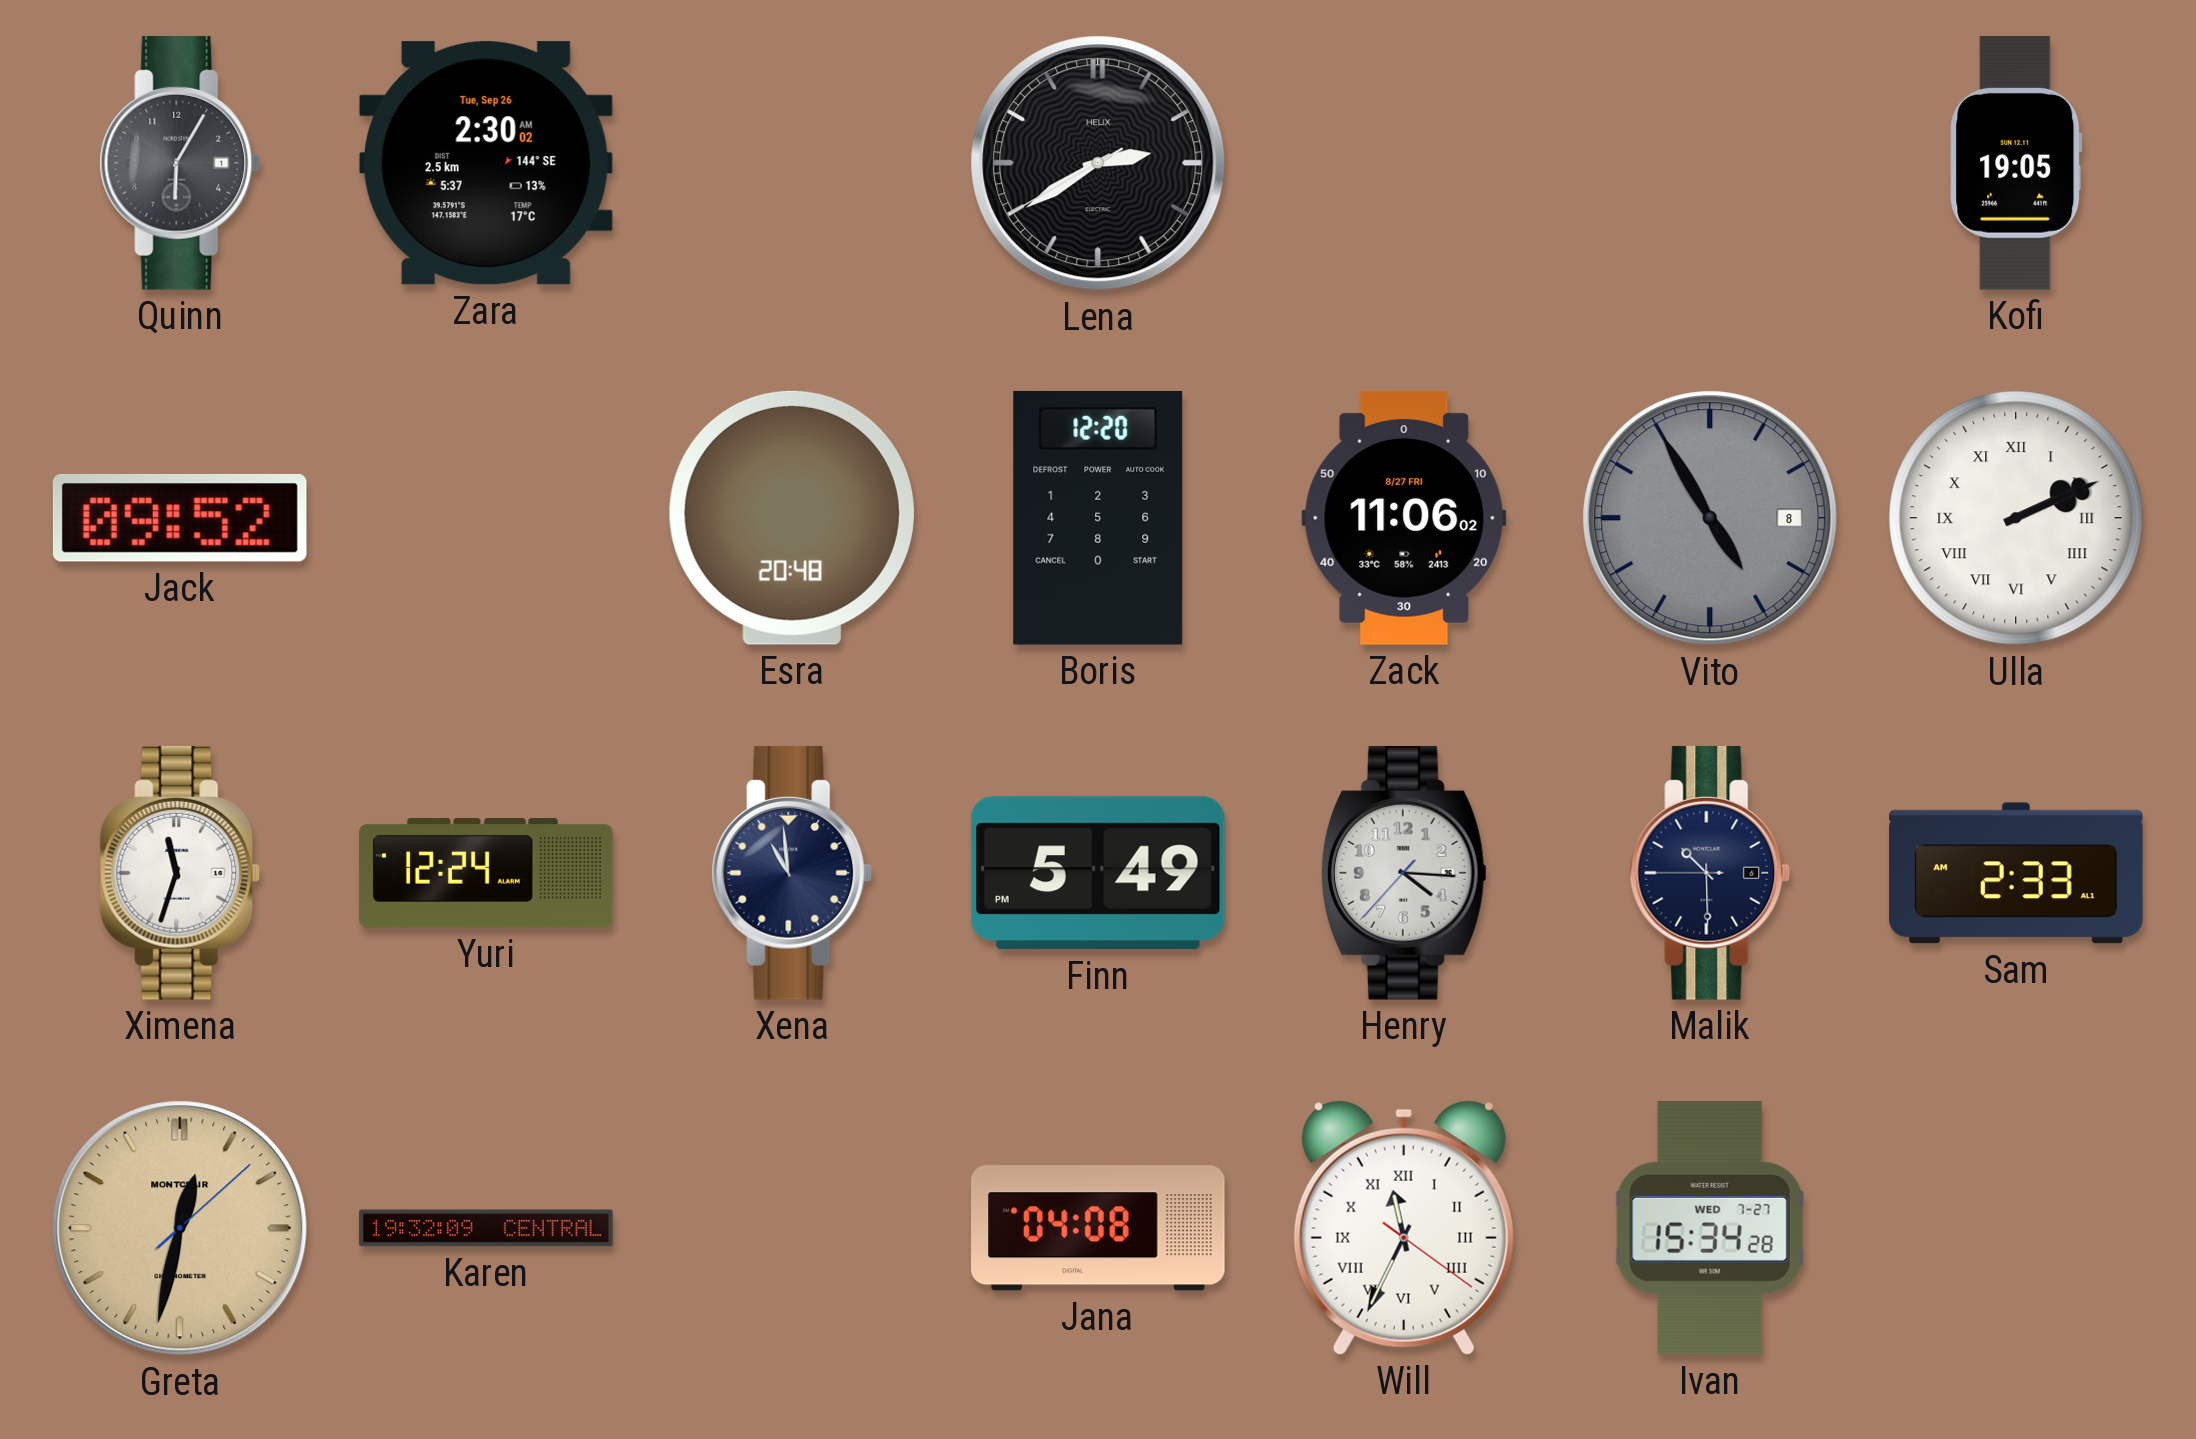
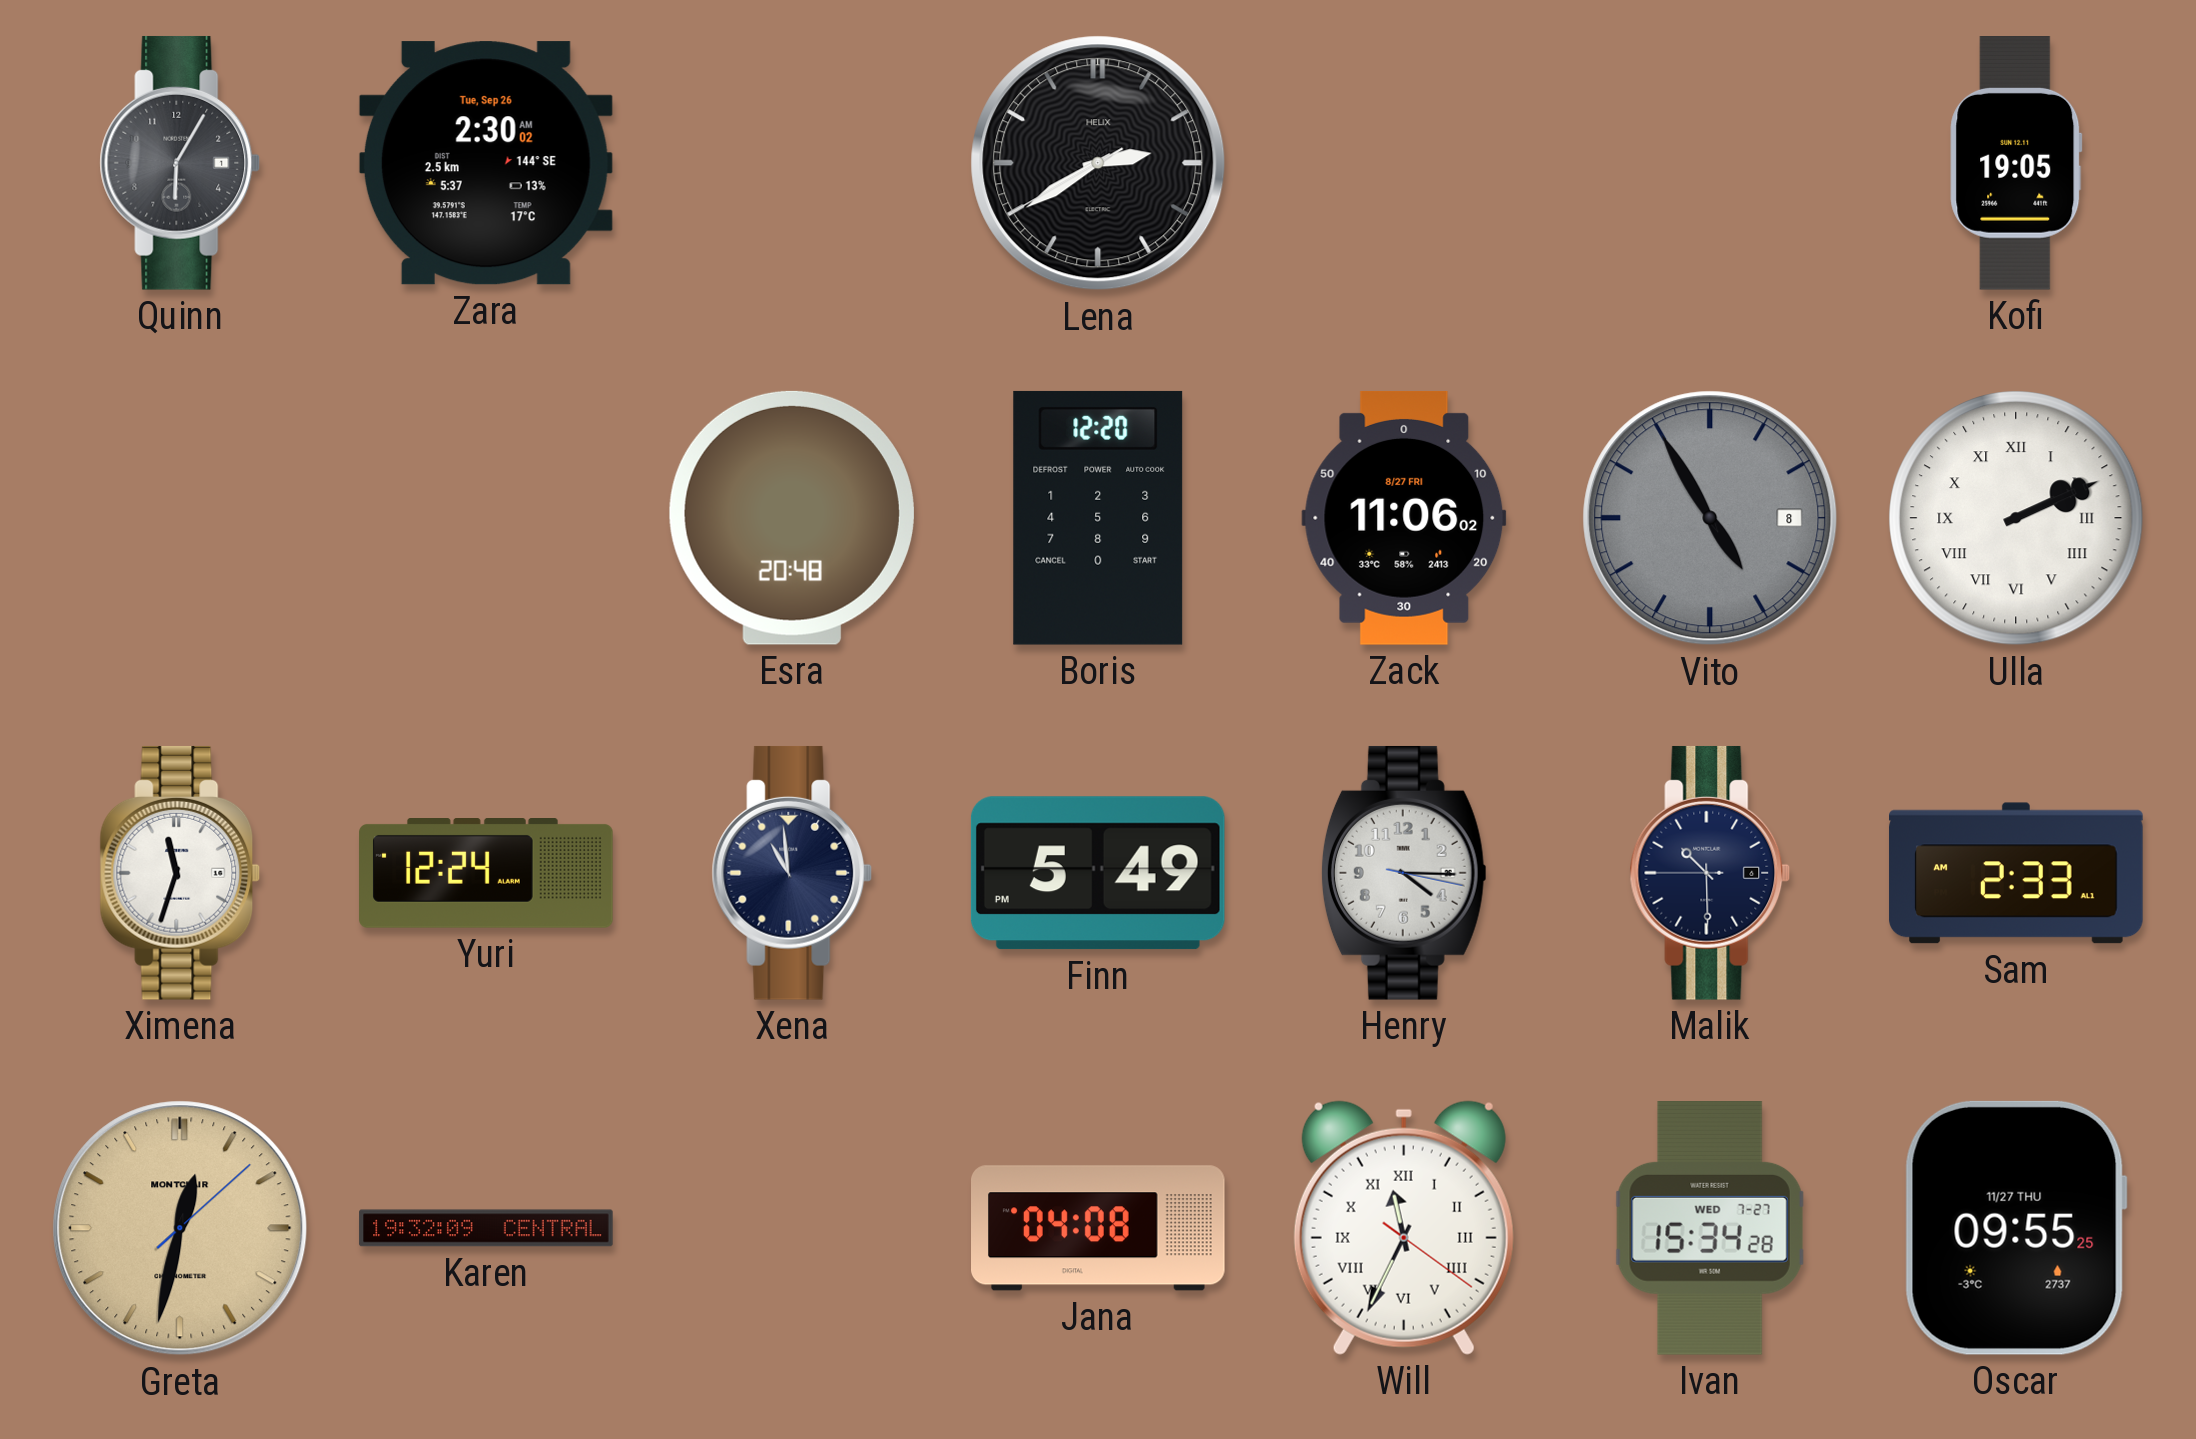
Jack: 09:52 -> none (180, 518)
Henry: 4:15:37 -> 4:15:17 (1404, 873)
Oscar: none -> 09:55 (2016, 1228)
